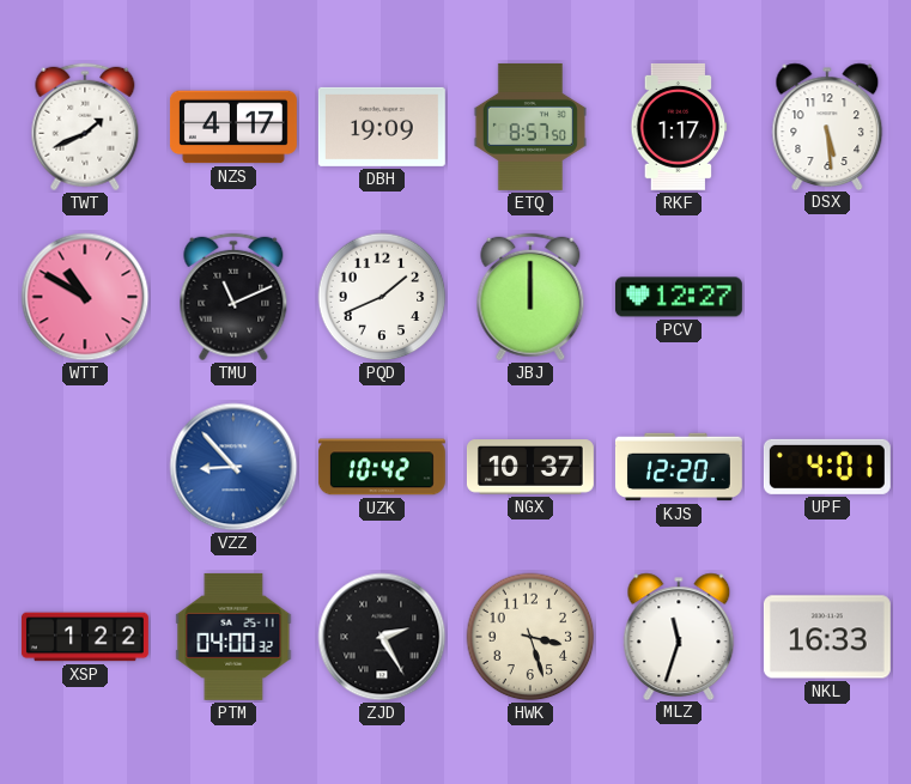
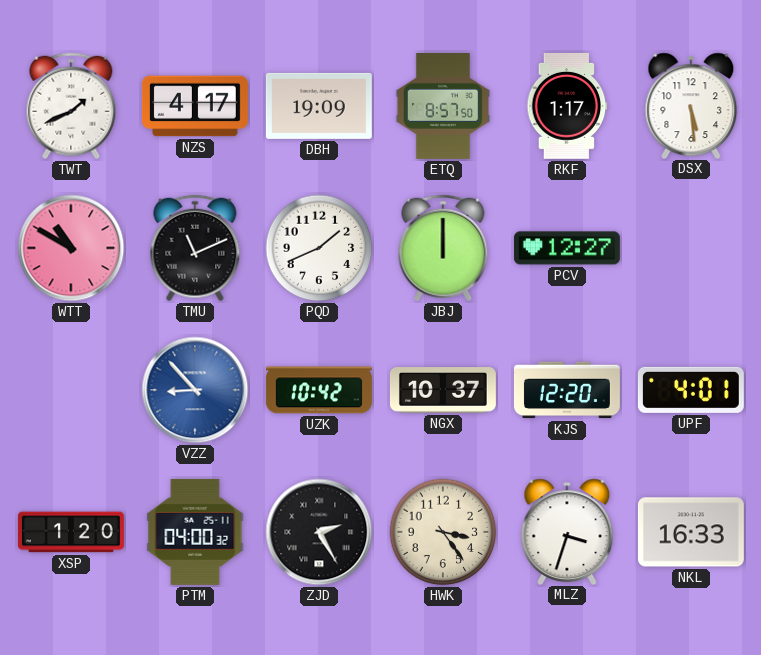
XSP: 1:22 -> 1:20 (71, 532)
HWK: 3:27 -> 3:24 (443, 532)
MLZ: 11:33 -> 3:33 (567, 531)
